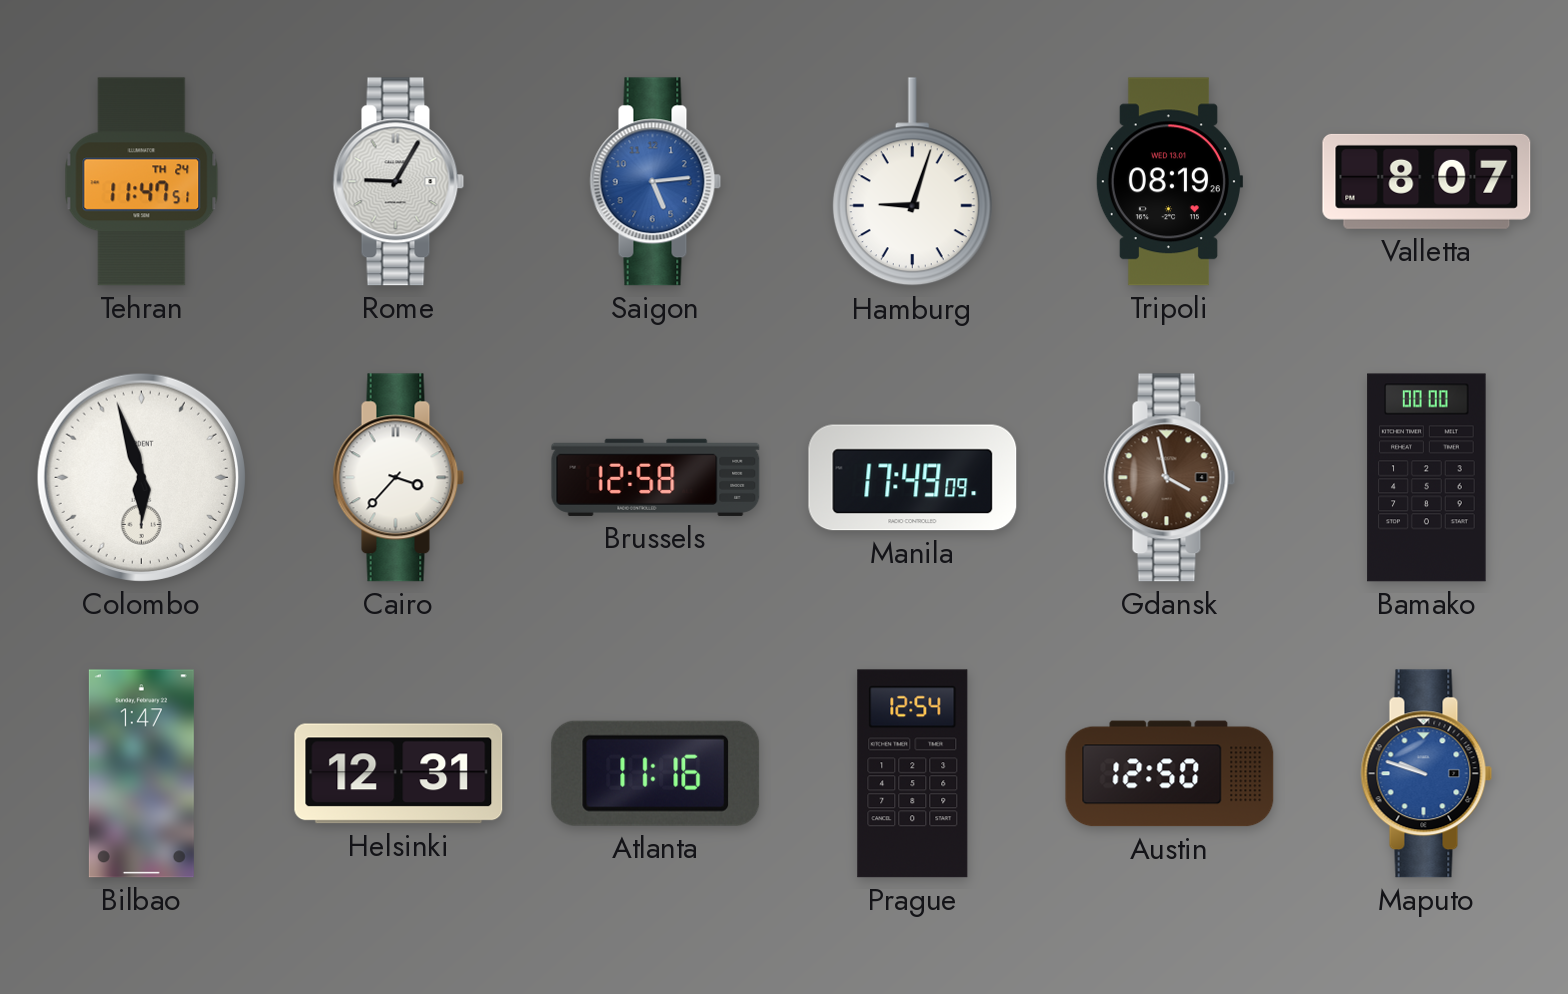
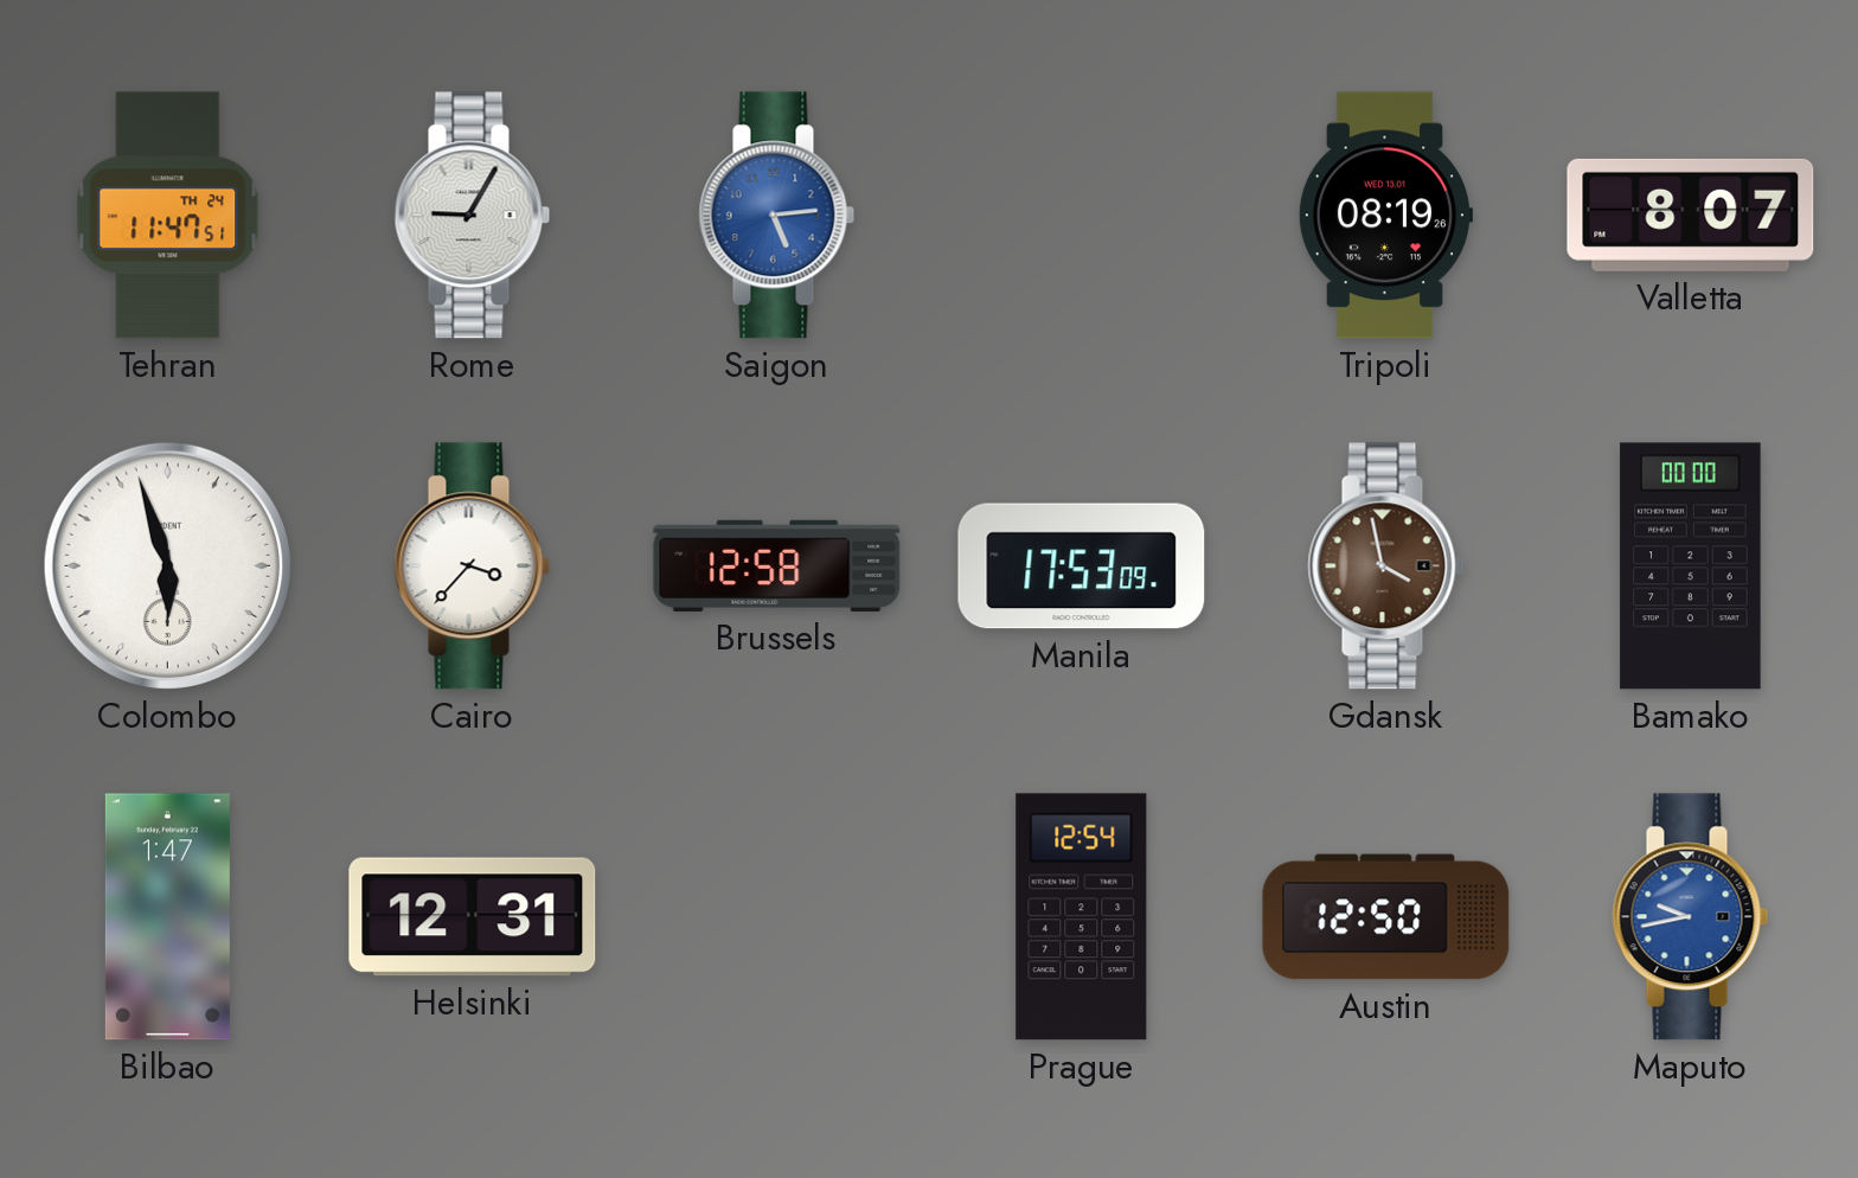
Hamburg: 9:03 -> none (912, 182)
Manila: 17:49 -> 17:53 (1082, 566)
Atlanta: 11:16 -> none (656, 773)
Maputo: 9:48 -> 9:43 (1691, 917)
